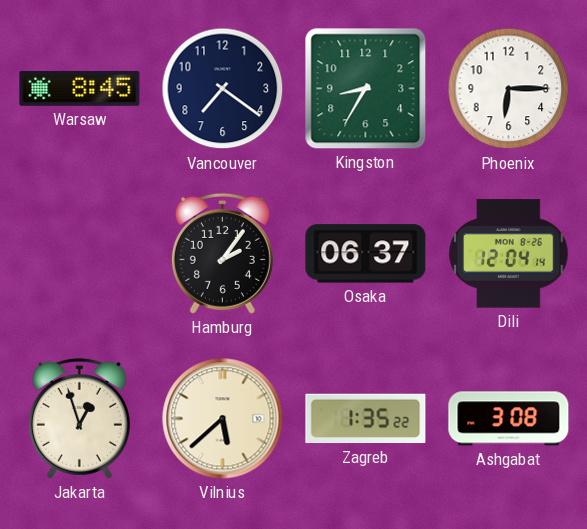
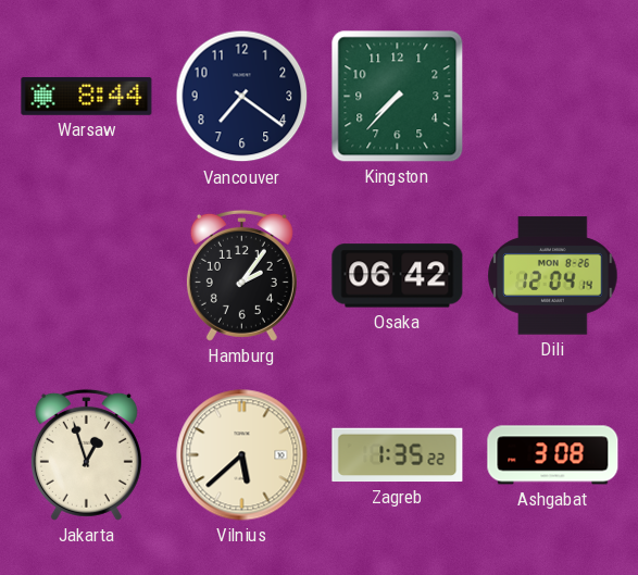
Warsaw: 8:45 -> 8:44 (87, 96)
Kingston: 8:35 -> 7:37 (398, 97)
Phoenix: 6:15 -> none (509, 89)
Osaka: 06:37 -> 06:42 (398, 276)
